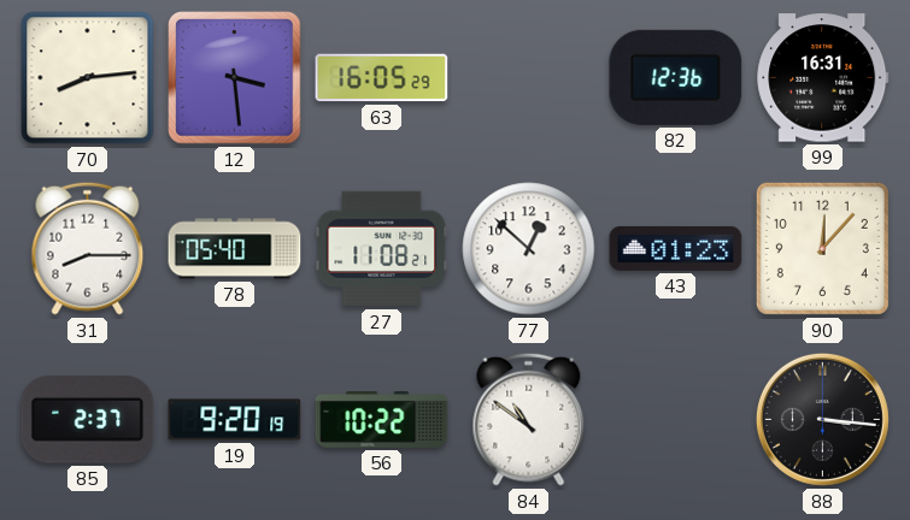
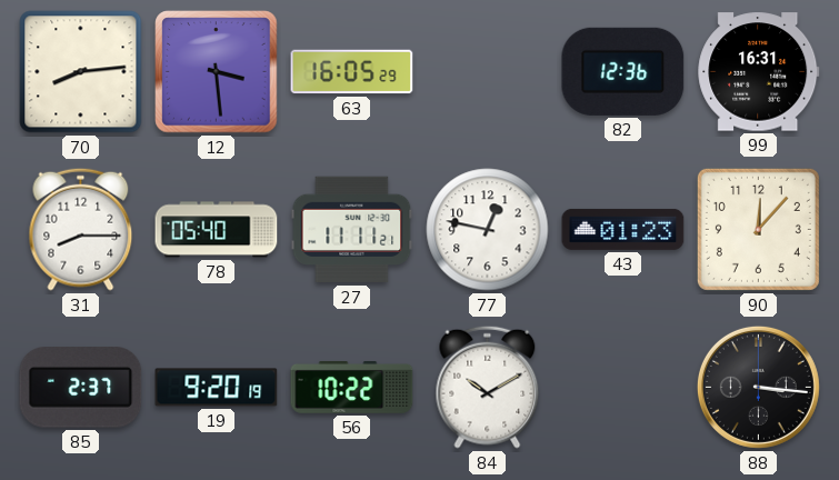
27: 11:08 -> 11:11 (352, 230)
77: 12:52 -> 12:47 (488, 230)
84: 10:51 -> 10:10 (488, 387)
